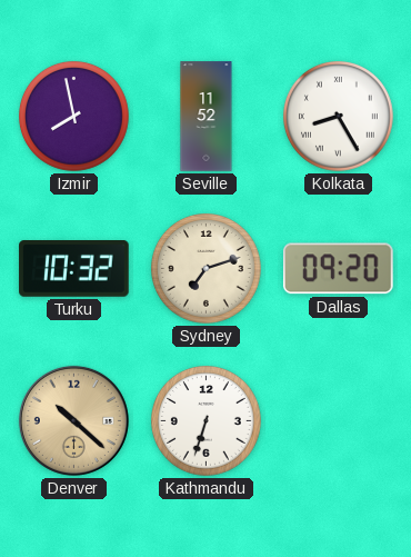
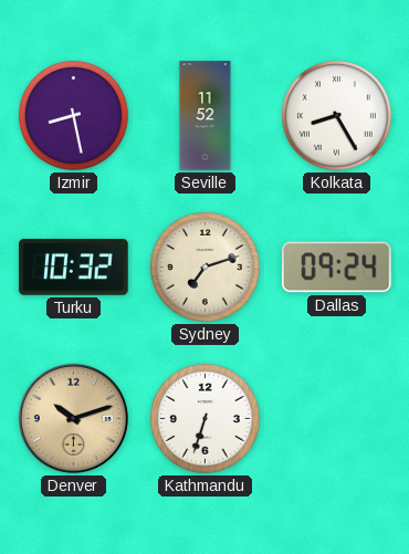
Izmir: 7:58 -> 8:28 (73, 115)
Dallas: 09:20 -> 09:24 (336, 268)
Denver: 10:22 -> 10:12 (73, 418)
